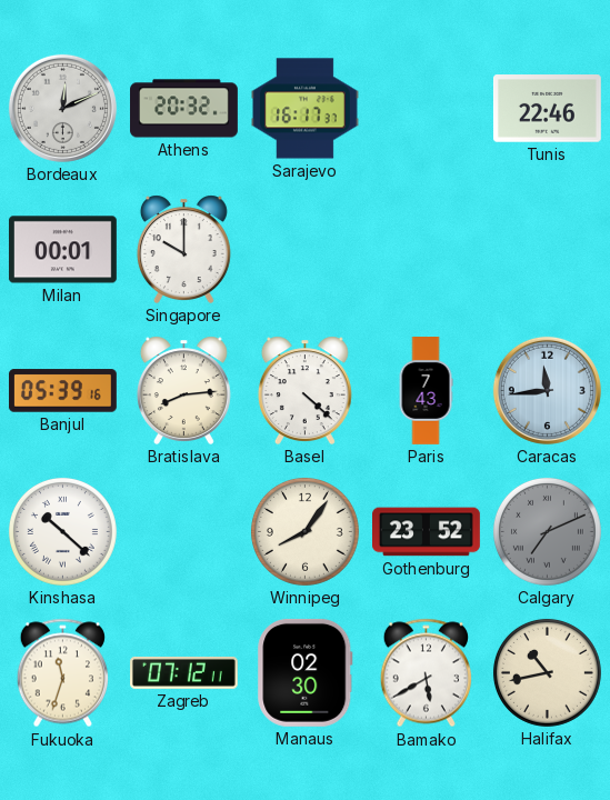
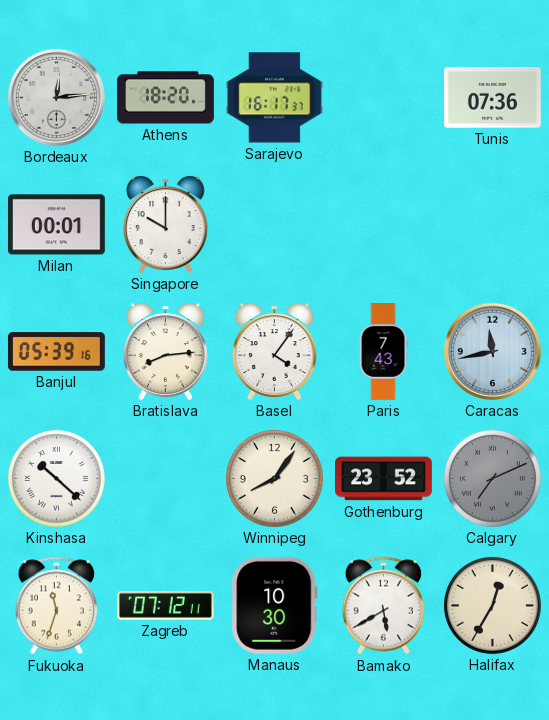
Bordeaux: 12:11 -> 12:14 (56, 97)
Athens: 20:32 -> 18:20 (166, 98)
Tunis: 22:46 -> 07:36 (492, 98)
Basel: 4:22 -> 4:06 (274, 351)
Caracas: 11:44 -> 11:43 (492, 351)
Manaus: 02:30 -> 10:30 (275, 605)
Halifax: 10:43 -> 12:35 (492, 605)
